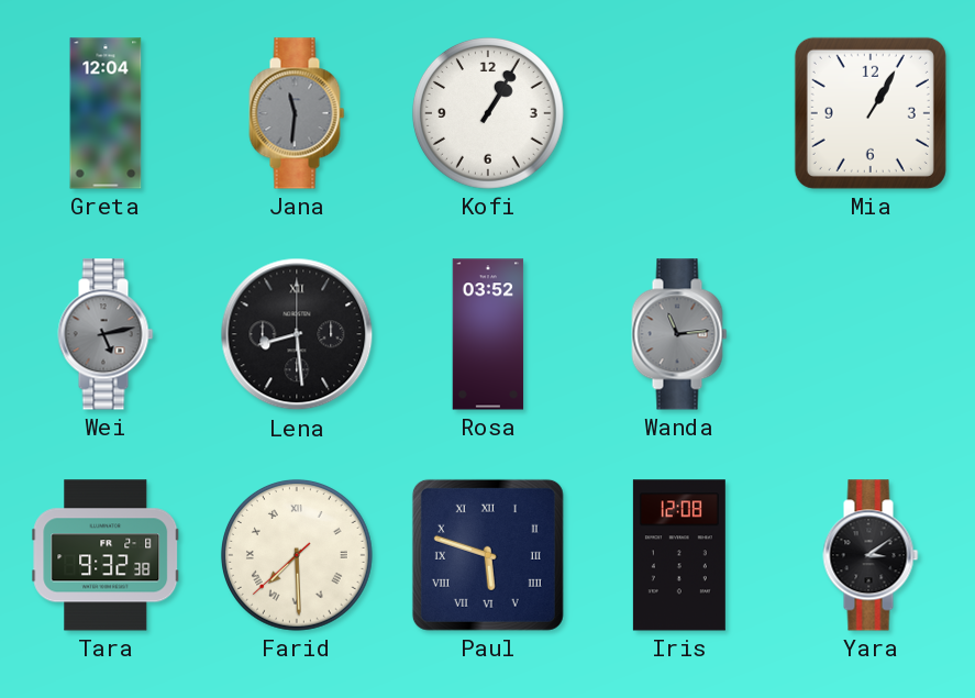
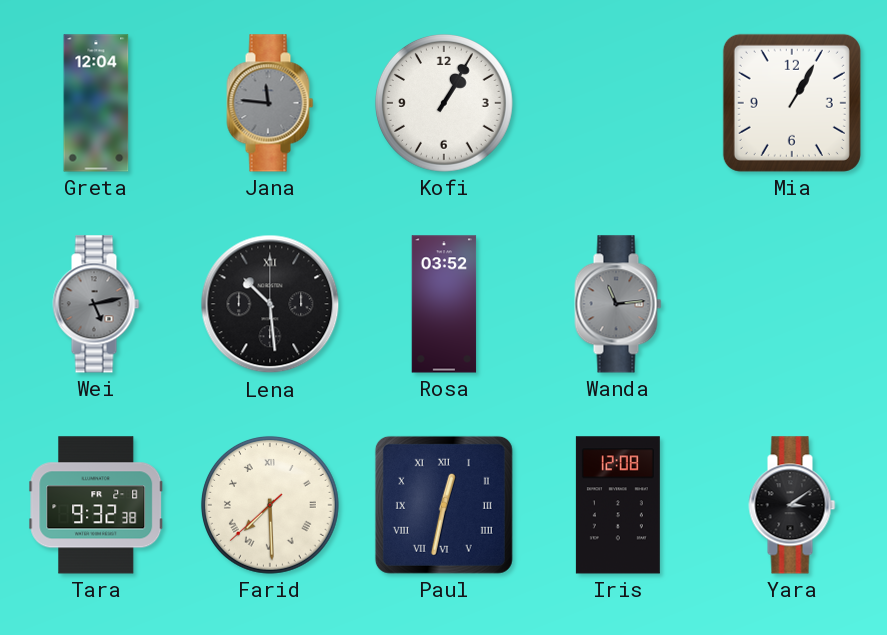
Jana: 11:31 -> 11:46 (270, 103)
Lena: 8:29 -> 10:29 (270, 304)
Paul: 5:48 -> 12:32 (444, 505)
